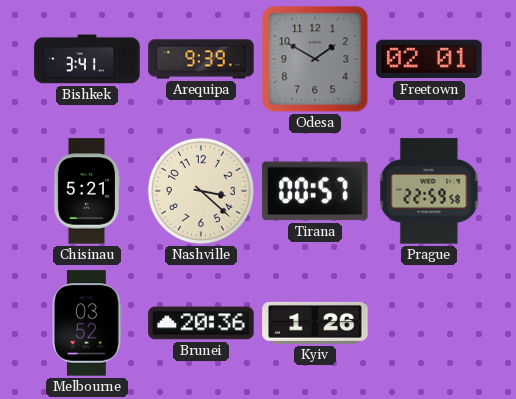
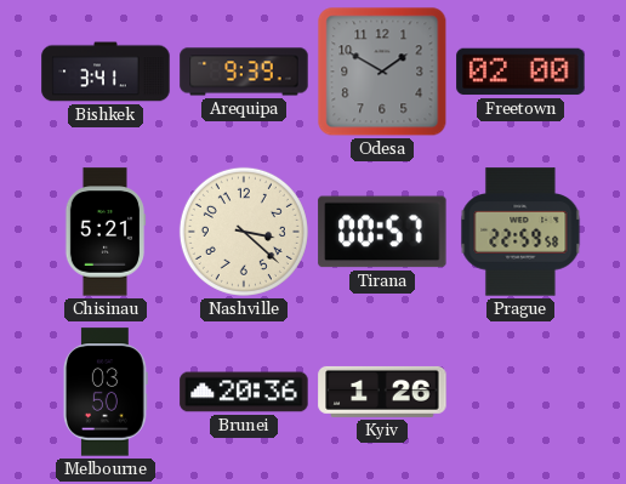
Freetown: 02:01 -> 02:00 (520, 72)
Melbourne: 03:52 -> 03:50 (106, 392)
